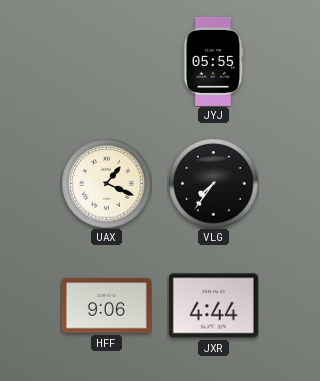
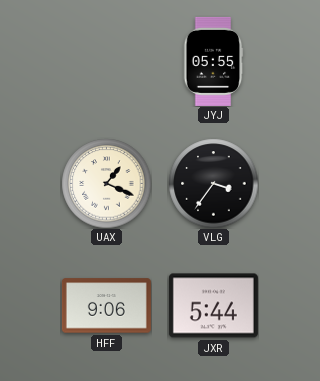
VLG: 7:36 -> 3:36 (213, 183)
JXR: 4:44 -> 5:44 (213, 306)
